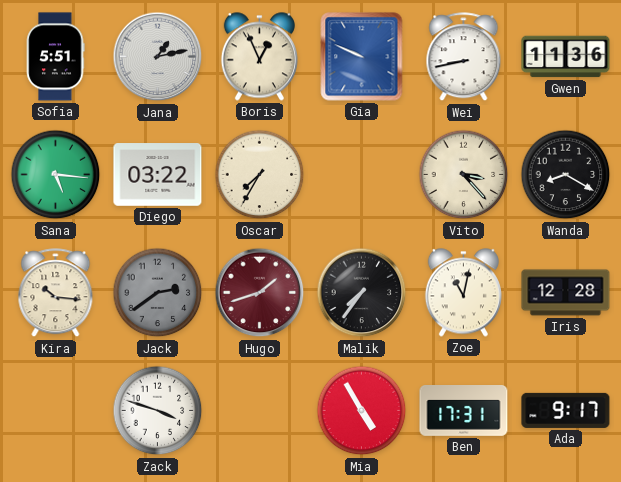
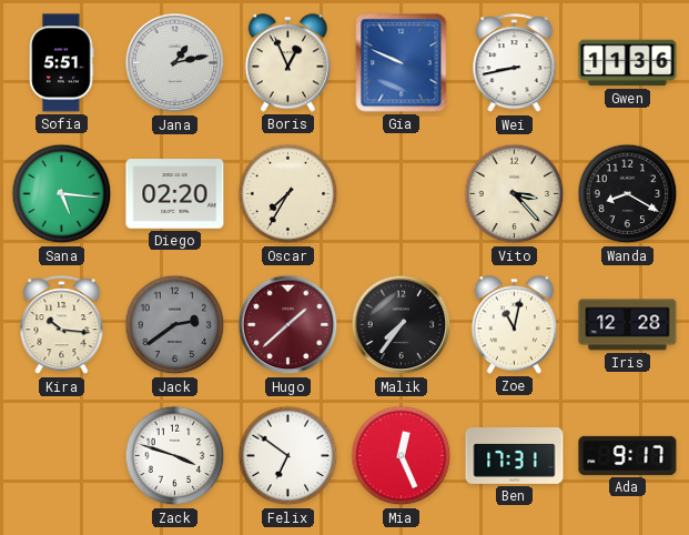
Diego: 03:22 -> 02:20 (175, 194)
Hugo: 1:42 -> 1:38 (288, 325)
Felix: none -> 6:51 (288, 456)
Mia: 4:55 -> 12:26 (402, 456)
